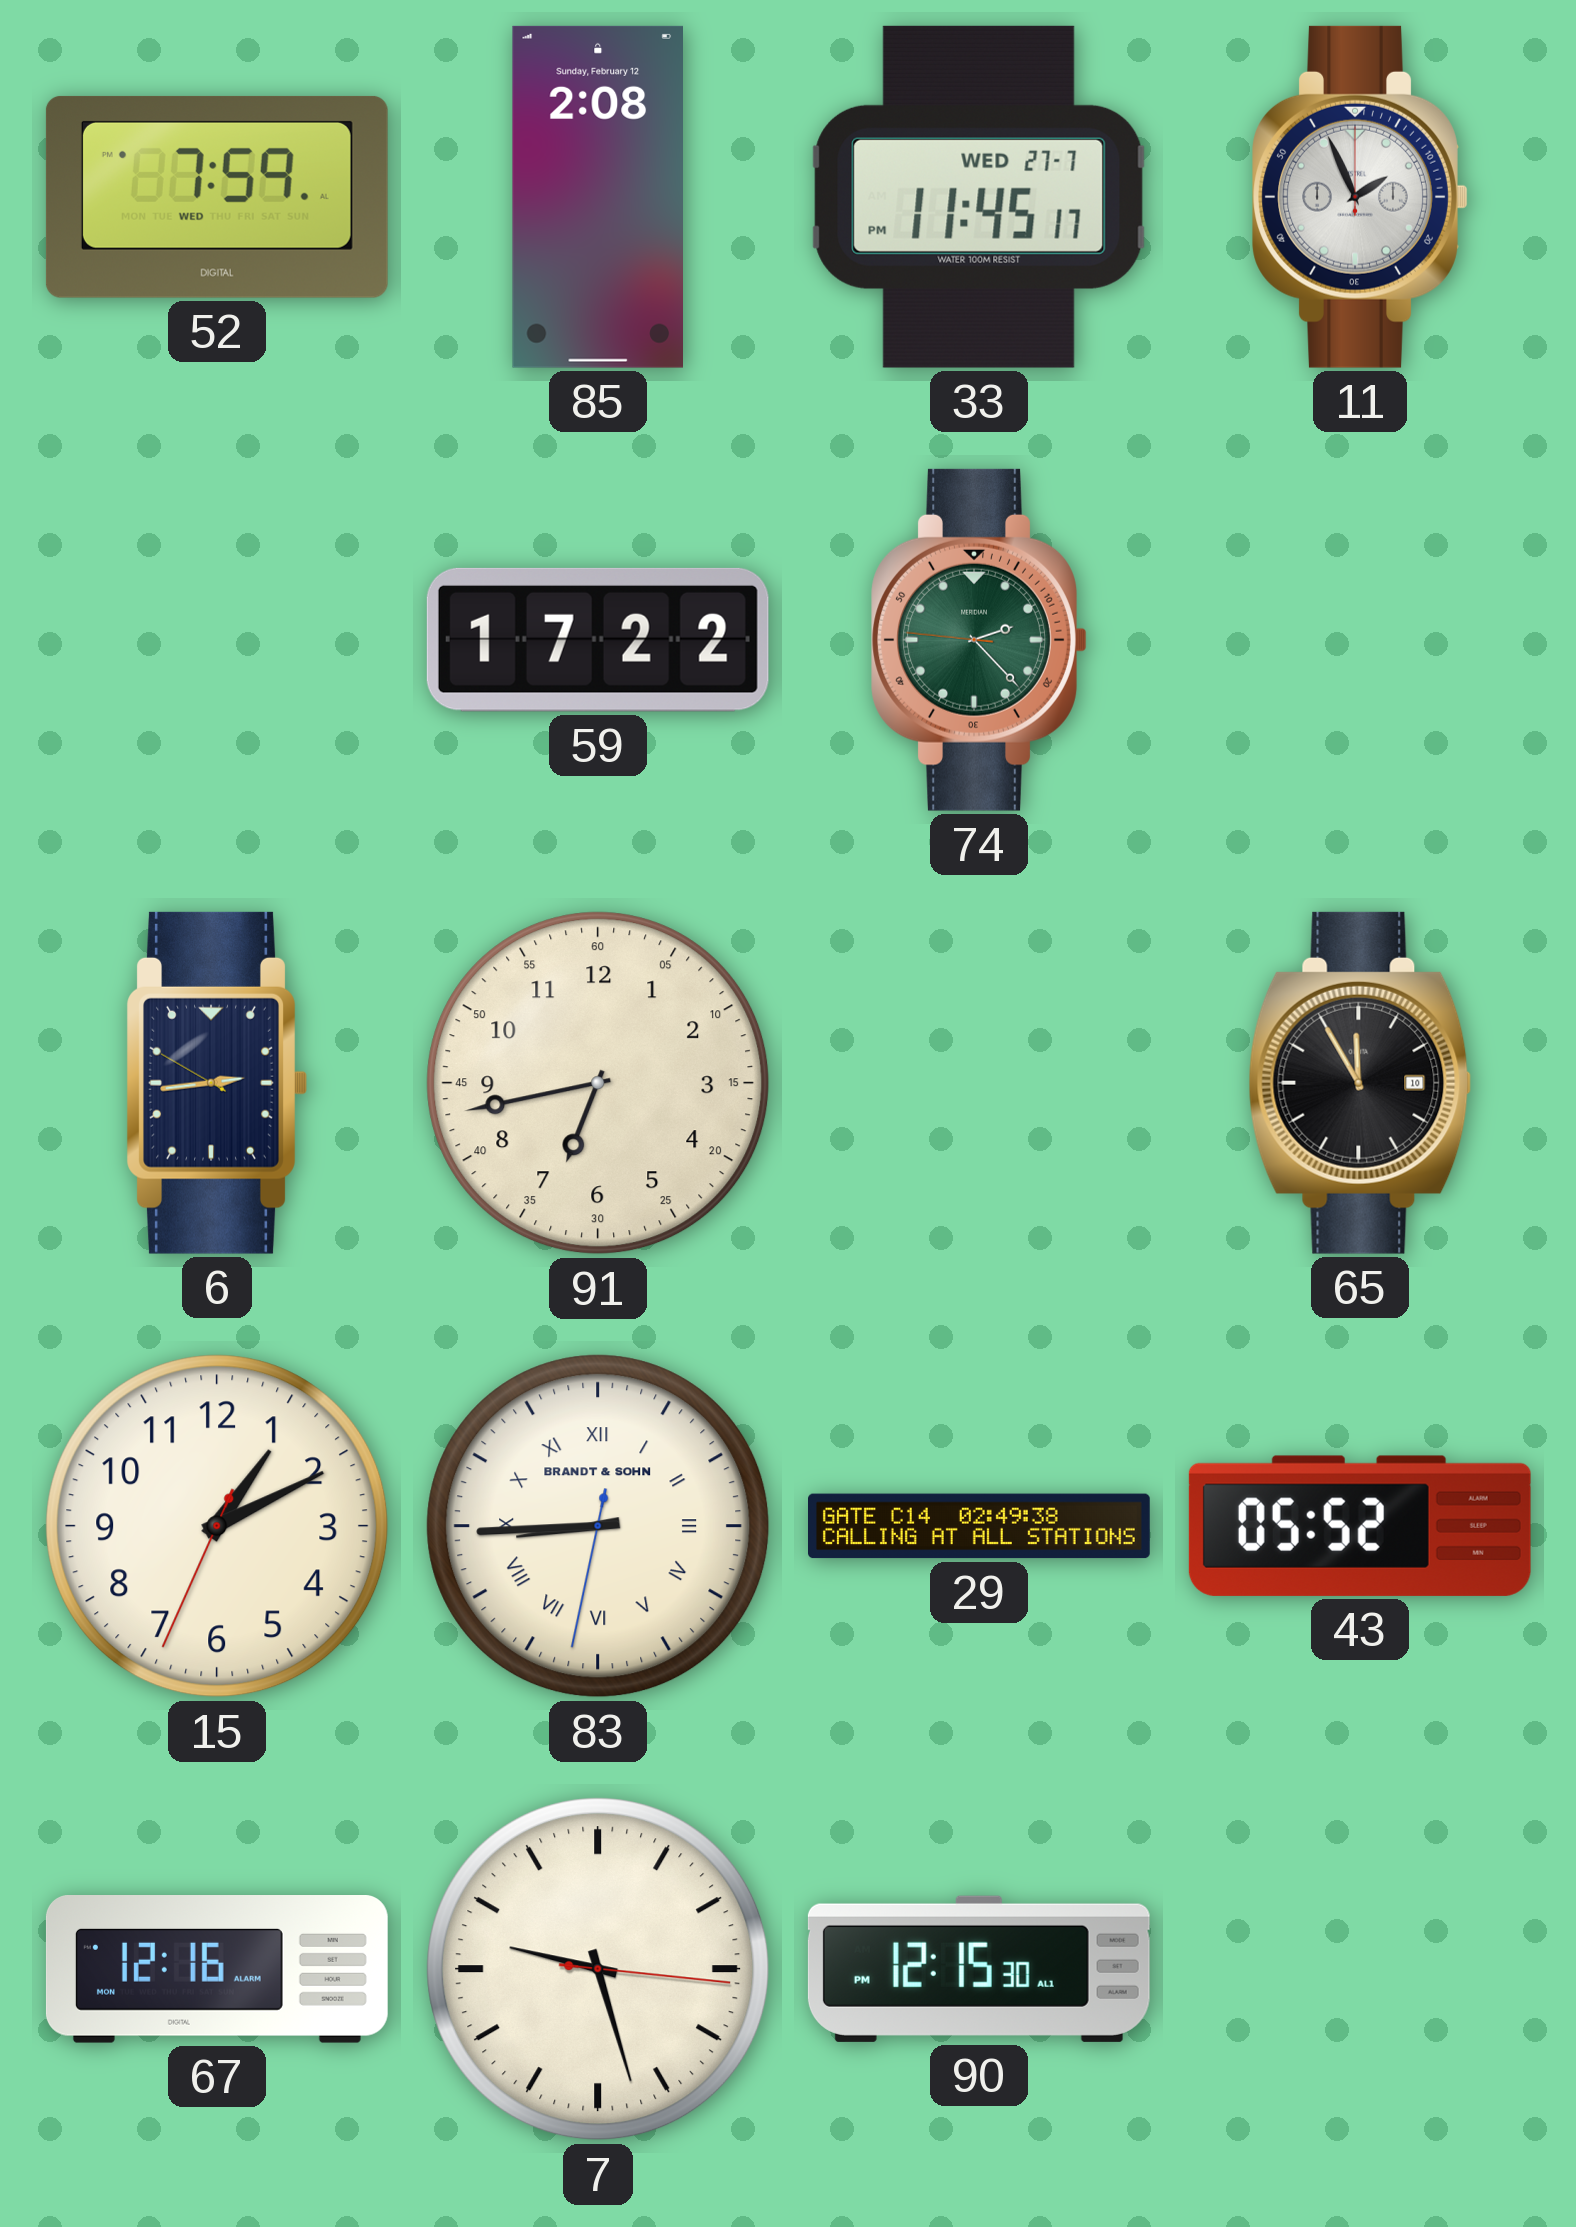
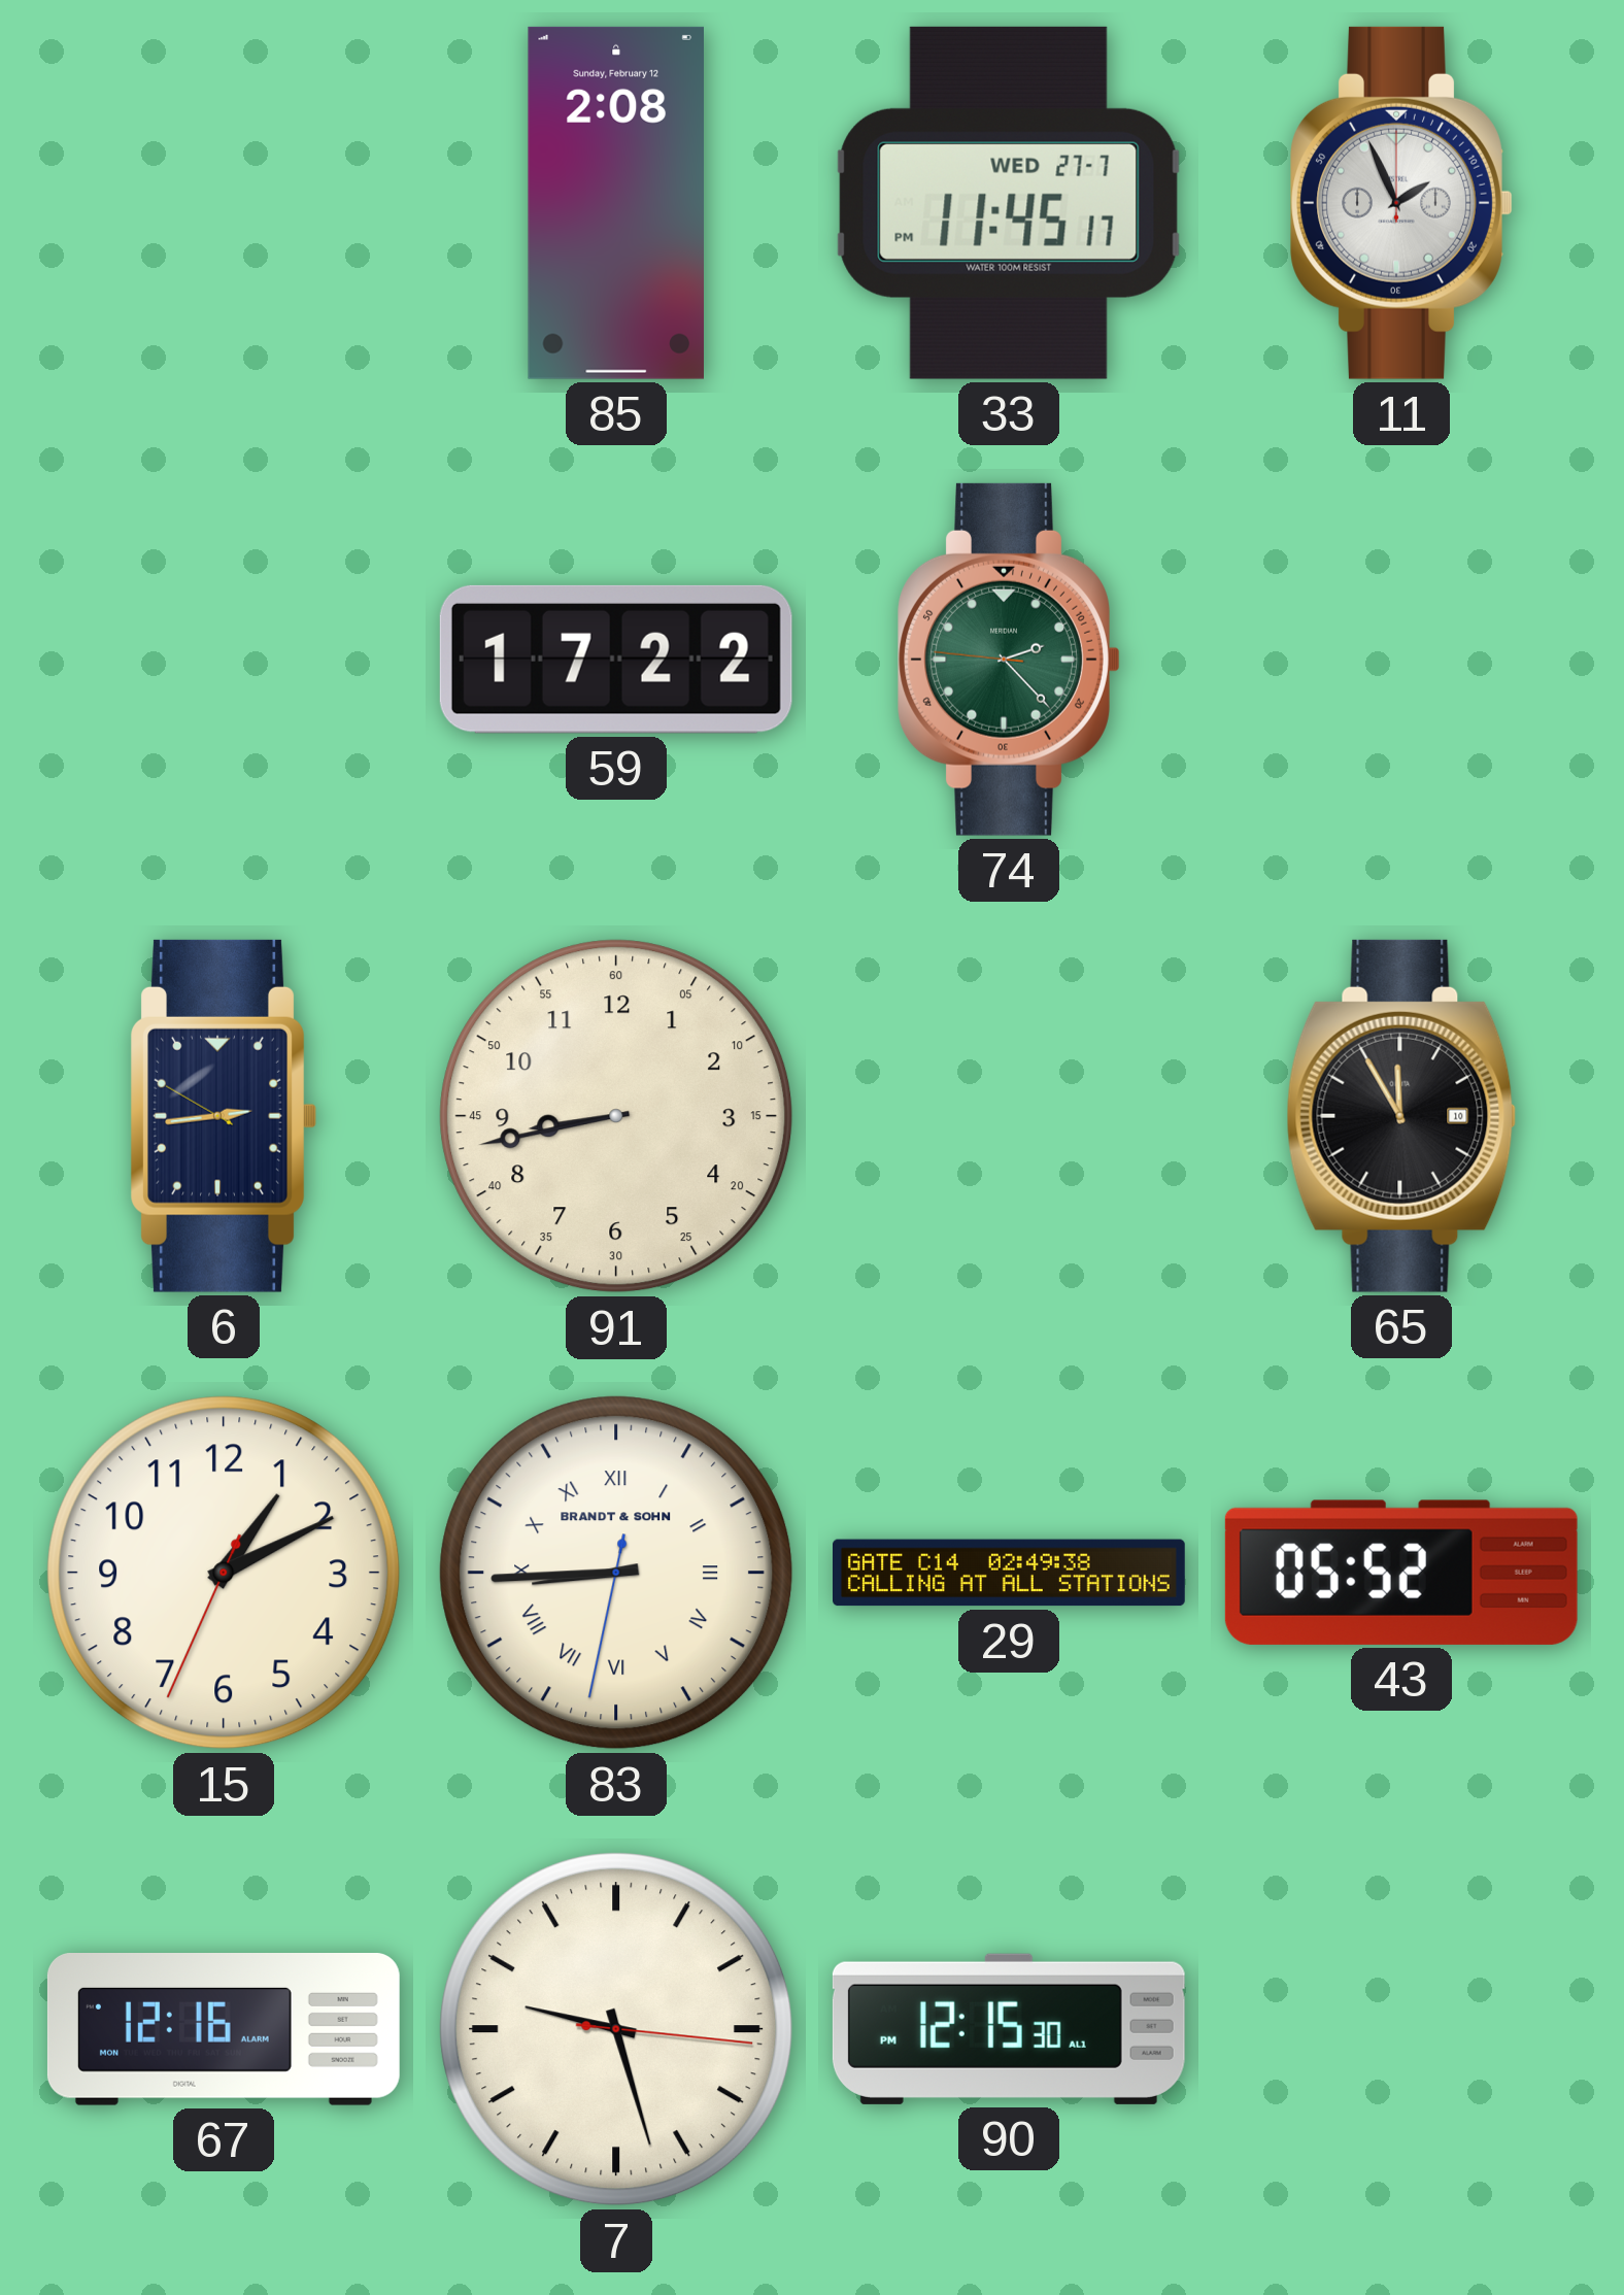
52: 7:59 -> none (217, 197)
91: 6:43 -> 8:43 (616, 1116)
